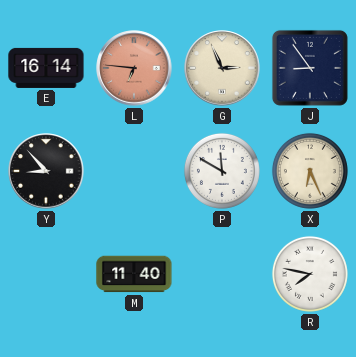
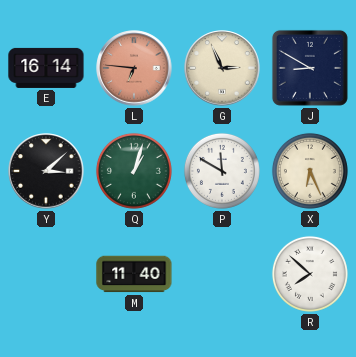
J: 8:54 -> 8:50 (310, 68)
Y: 8:53 -> 3:08 (46, 171)
Q: none -> 1:03 (134, 171)
R: 7:47 -> 7:52 (310, 274)
